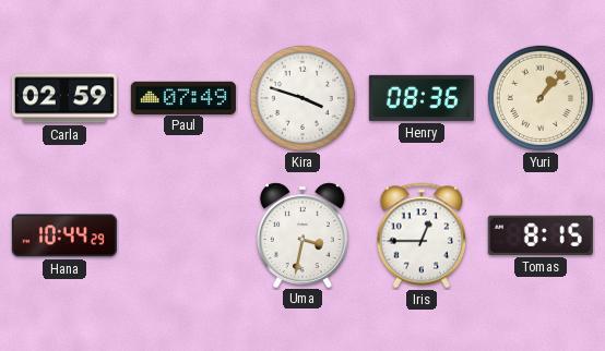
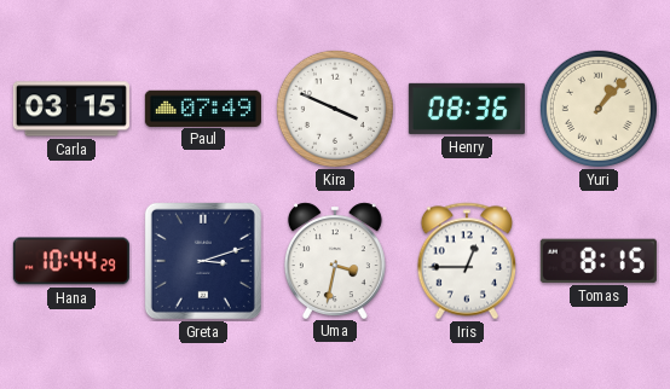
Carla: 02:59 -> 03:15 (71, 109)
Kira: 3:48 -> 3:49 (335, 109)
Greta: none -> 3:12 (203, 261)
